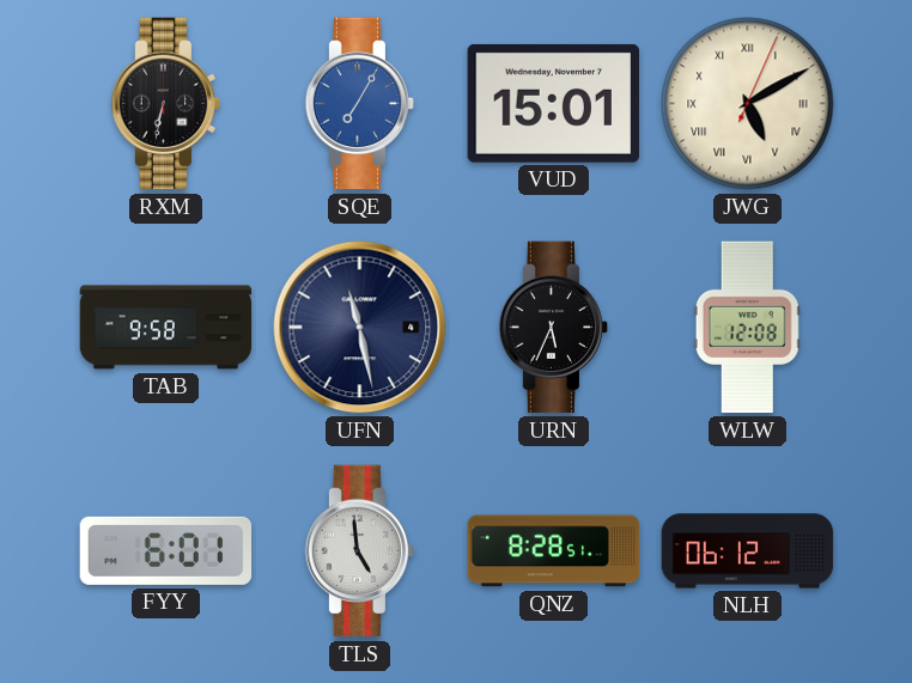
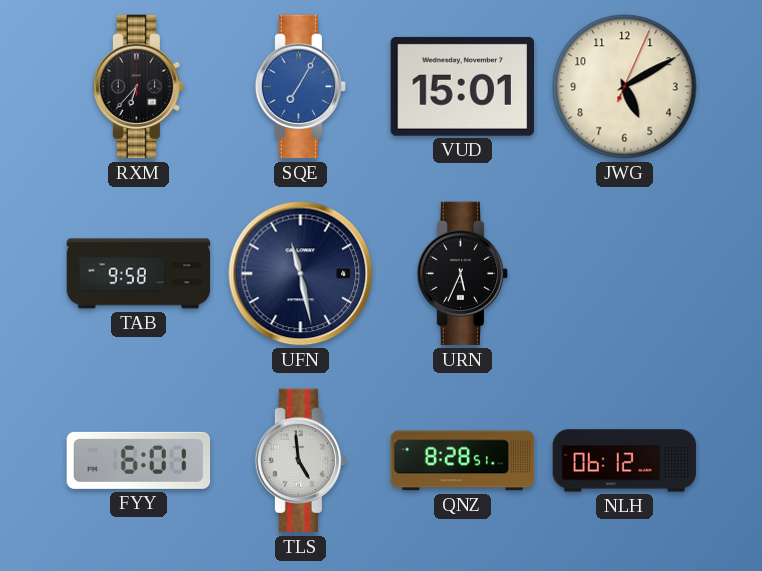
RXM: 6:32 -> 6:37 (139, 87)
JWG numerals: Roman -> Arabic (625, 87)
WLW: 12:08 -> none (747, 328)
